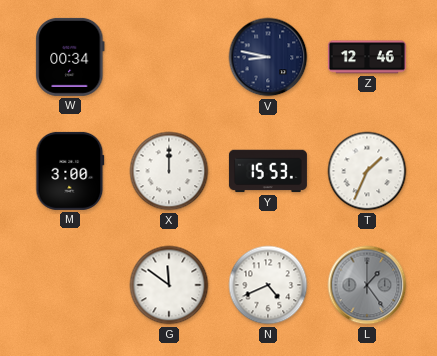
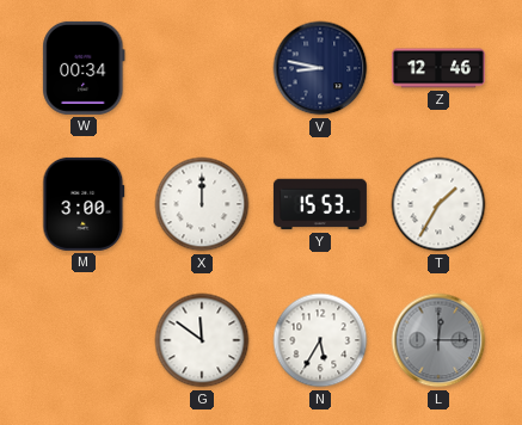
T: 1:34 -> 1:35 (438, 204)
N: 4:41 -> 5:35 (320, 340)
L: 1:24 -> 12:15 (438, 340)
